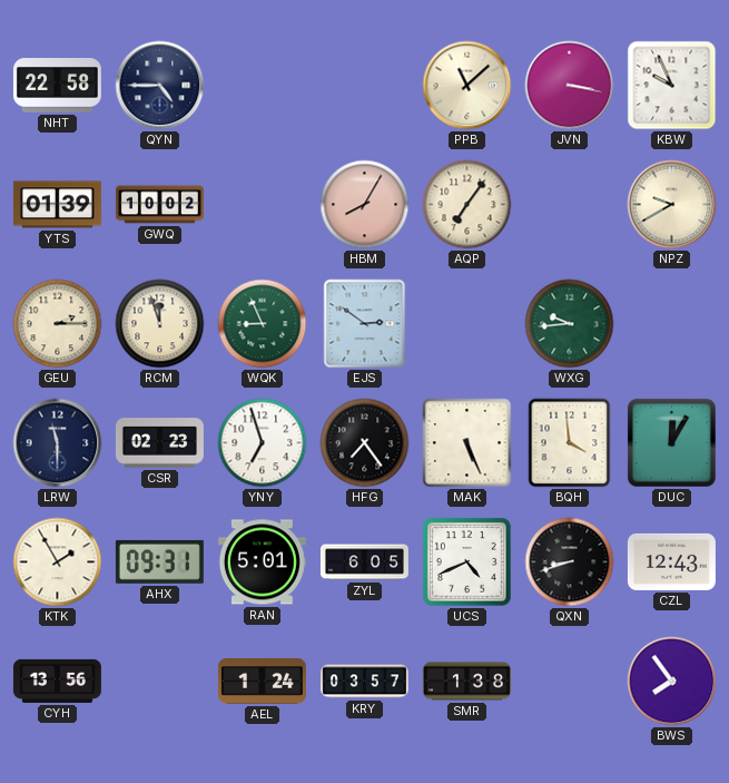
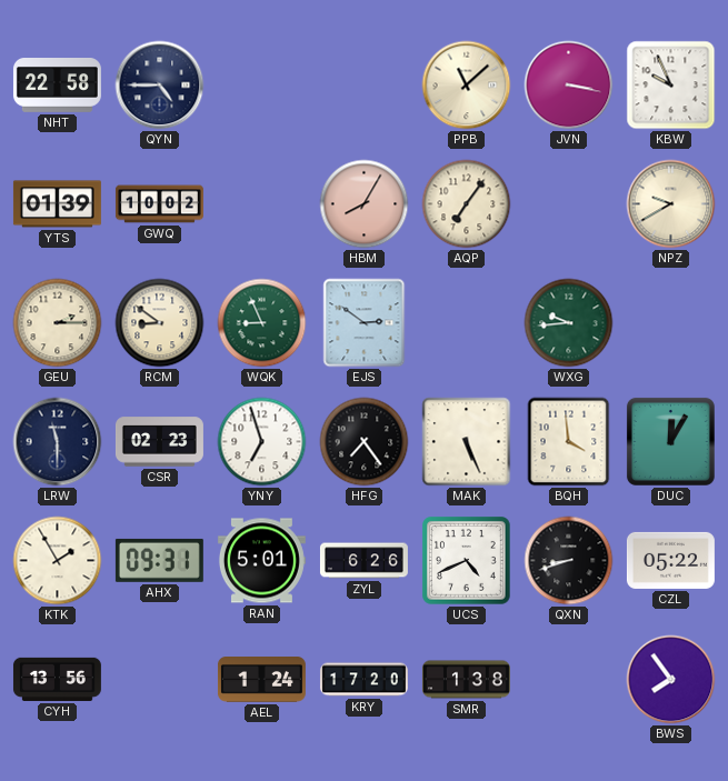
RCM: 11:57 -> 8:51 (160, 323)
ZYL: 6:05 -> 6:26 (363, 561)
CZL: 12:43 -> 05:22 (670, 560)
KRY: 03:57 -> 17:20 (363, 680)
